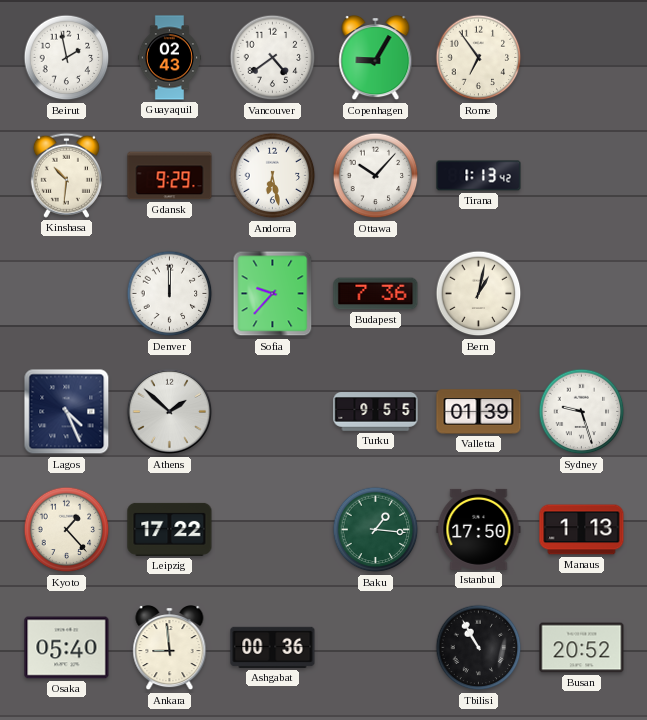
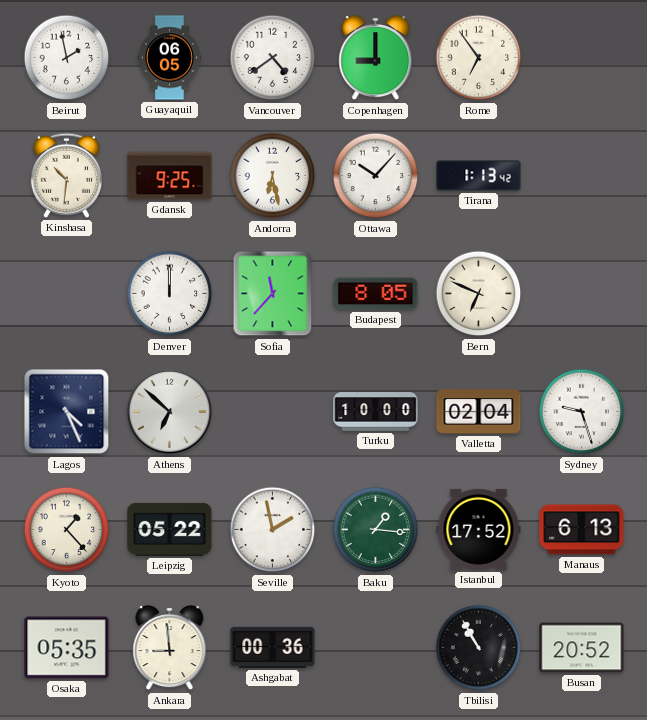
Guayaquil: 02:43 -> 06:05 (169, 58)
Copenhagen: 9:05 -> 9:00 (376, 59)
Gdansk: 9:29 -> 9:25 (170, 176)
Sofia: 9:37 -> 11:37 (273, 294)
Budapest: 7:36 -> 8:05 (376, 294)
Bern: 1:02 -> 6:49 (479, 294)
Athens: 1:52 -> 6:52 (170, 412)
Turku: 9:55 -> 10:00 (376, 412)
Valletta: 01:39 -> 02:04 (479, 412)
Leipzig: 17:22 -> 05:22 (170, 529)
Seville: none -> 1:58 (273, 530)
Istanbul: 17:50 -> 17:52 (479, 529)
Manaus: 1:13 -> 6:13 (582, 530)
Osaka: 05:40 -> 05:35 (67, 648)
